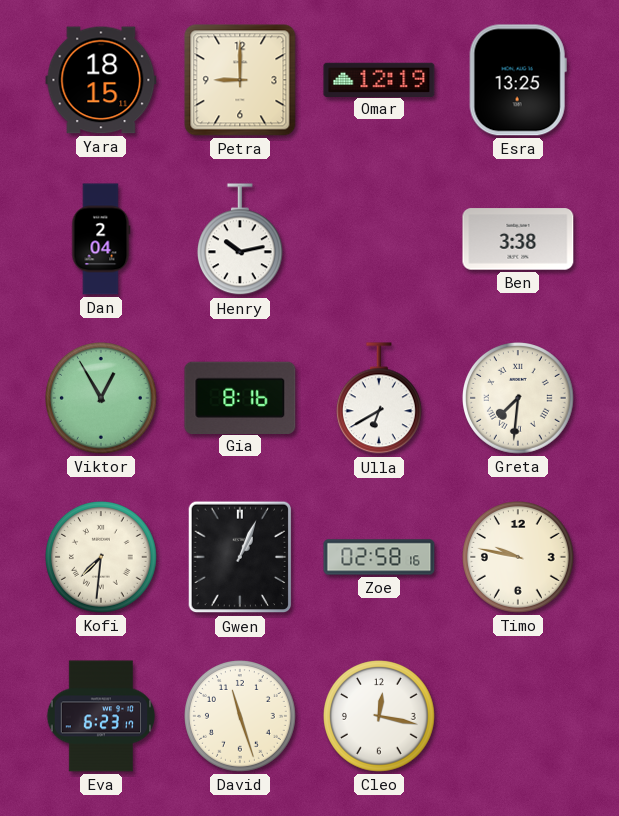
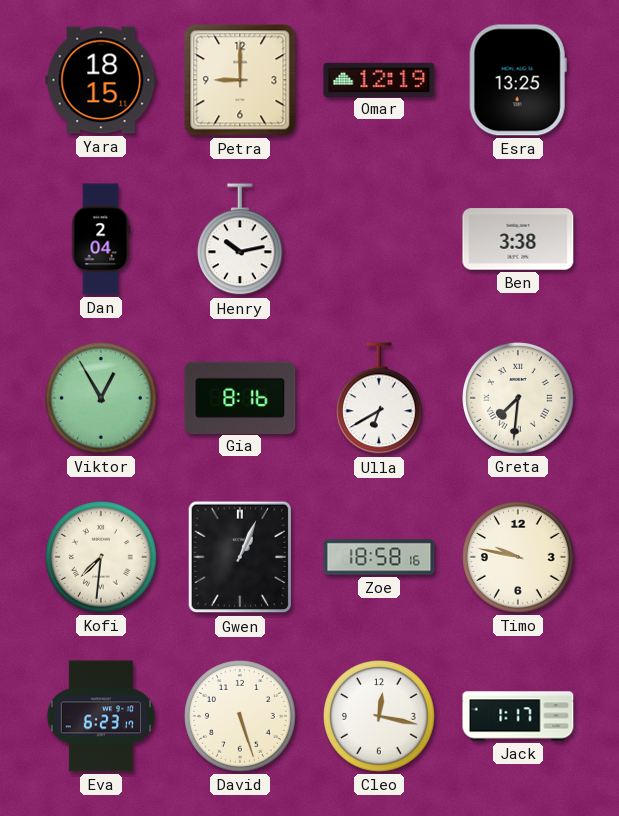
Zoe: 02:58 -> 18:58 (379, 557)
David: 11:27 -> 5:27 (241, 717)
Jack: none -> 1:17 (518, 716)
